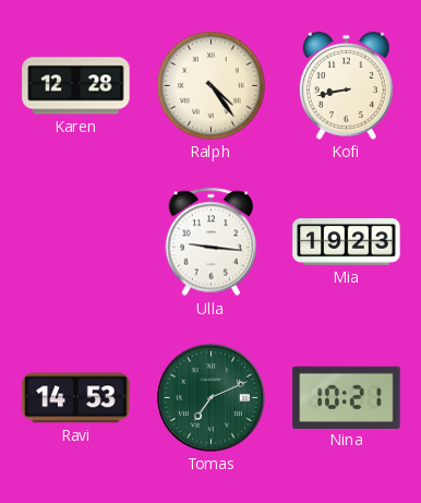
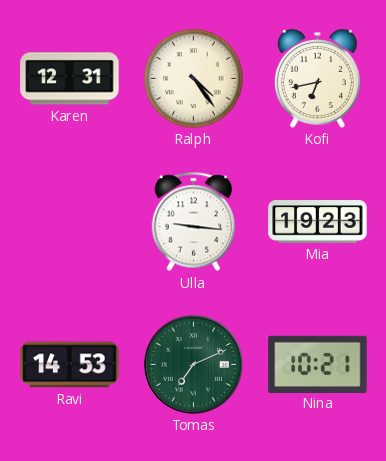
Karen: 12:28 -> 12:31 (70, 79)
Kofi: 8:43 -> 6:43 (317, 78)
